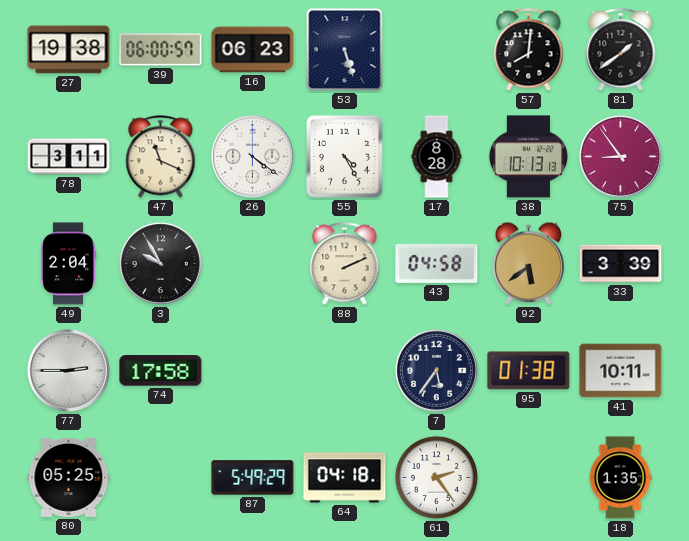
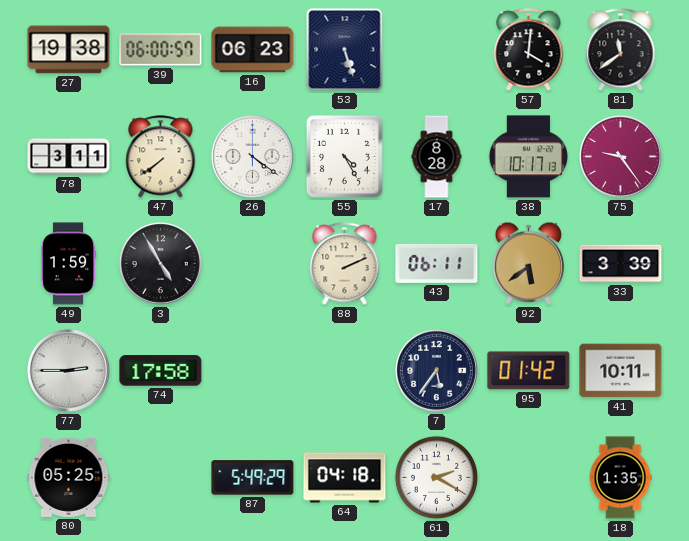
57: 8:01 -> 4:01 (529, 50)
81: 1:39 -> 11:39 (621, 50)
47: 11:19 -> 7:39 (161, 157)
38: 10:13 -> 10:17 (528, 157)
75: 8:54 -> 9:24 (620, 156)
49: 2:04 -> 1:59 (68, 264)
3: 9:55 -> 4:55 (160, 263)
43: 04:58 -> 06:11 (437, 263)
95: 01:38 -> 01:42 (529, 371)
61: 2:24 -> 2:20 (436, 477)
